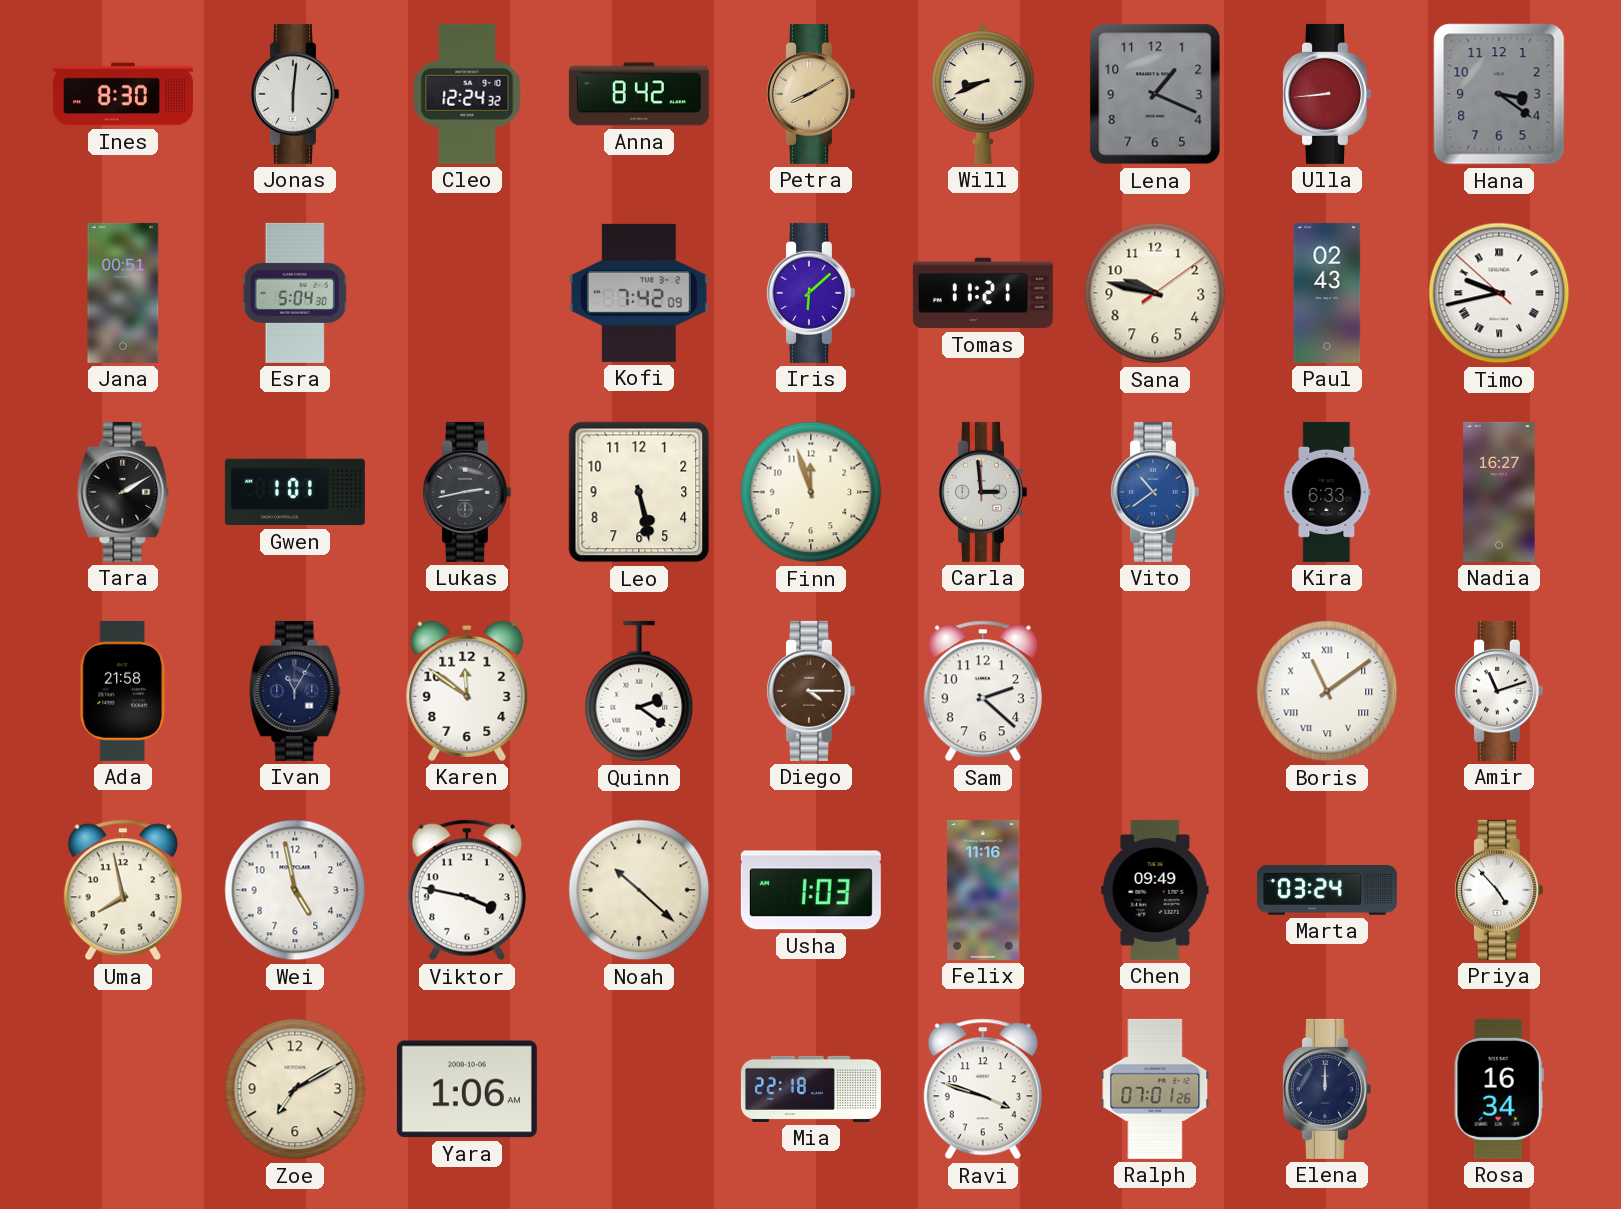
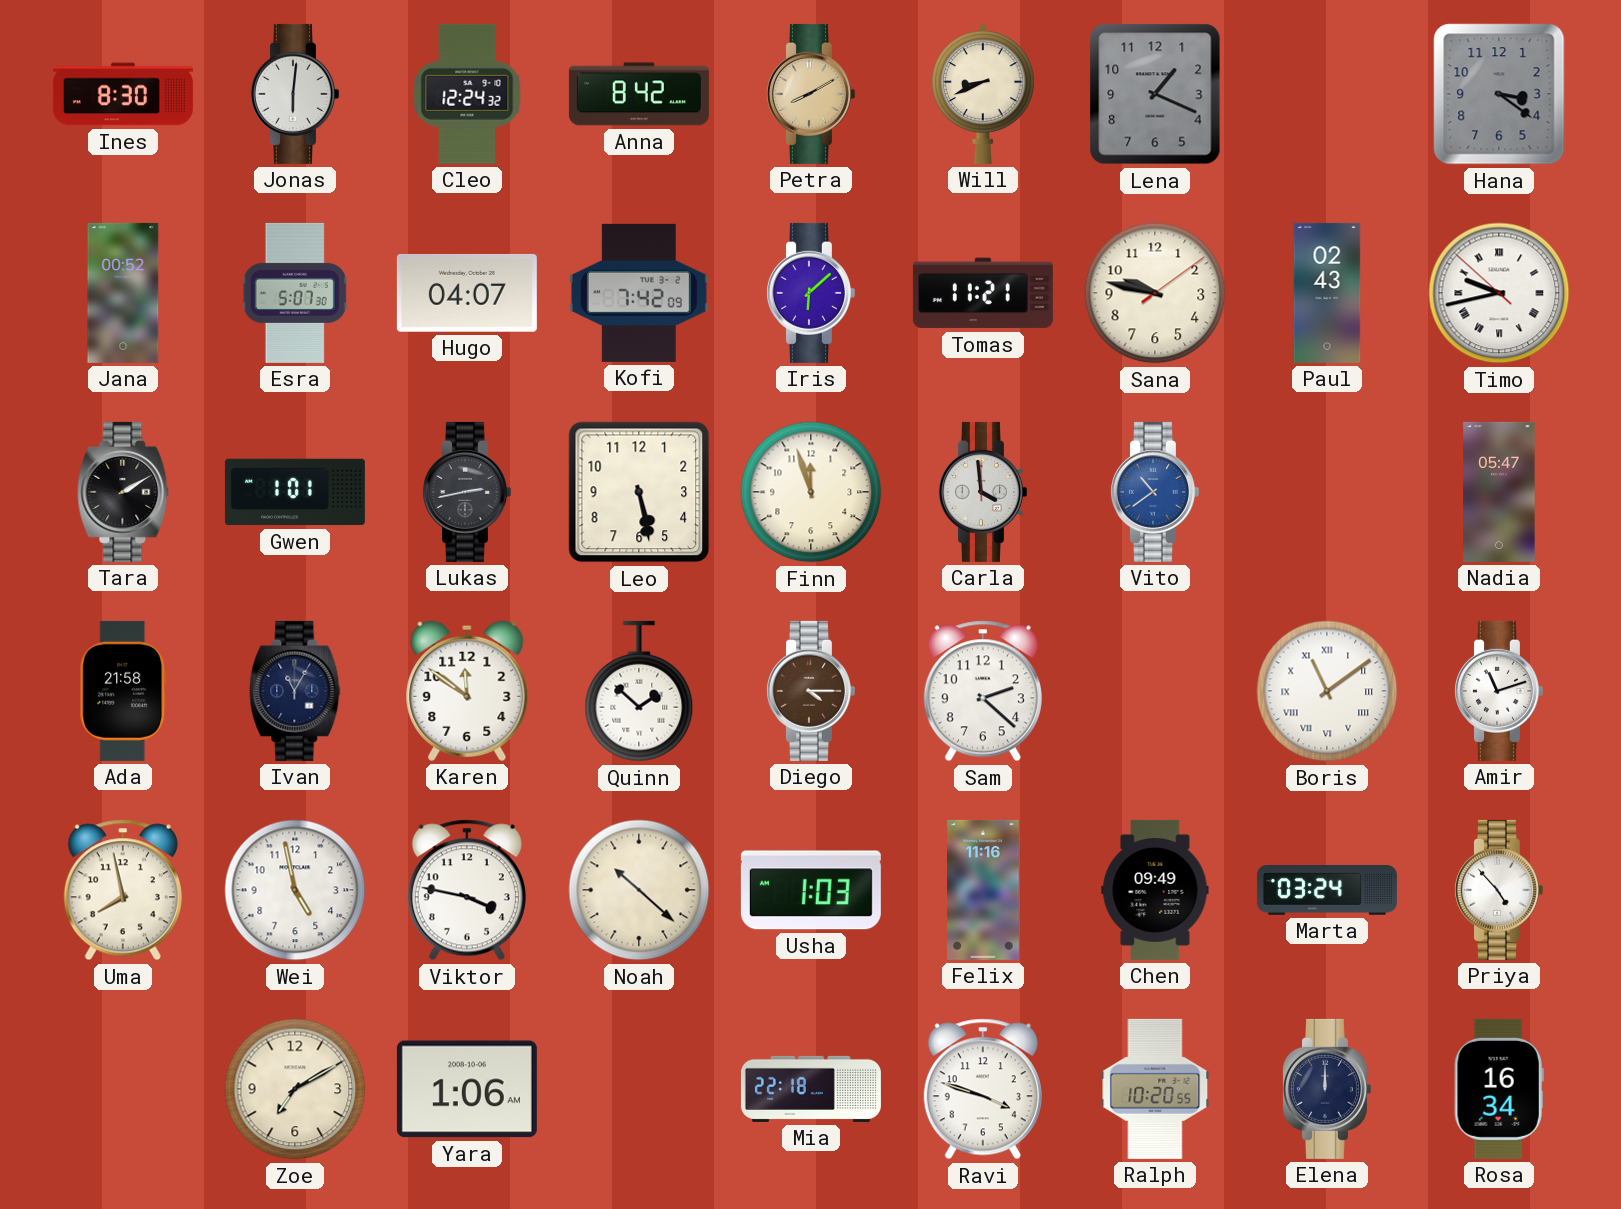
Ulla: 8:44 -> none (1326, 94)
Jana: 00:51 -> 00:52 (123, 293)
Esra: 5:04 -> 5:07 (295, 293)
Hugo: none -> 04:07 (467, 293)
Carla: 2:59 -> 3:59 (982, 492)
Kira: 6:33 -> none (1327, 492)
Nadia: 16:27 -> 05:47 (1499, 492)
Quinn: 2:21 -> 1:52 (639, 691)
Ralph: 07:01 -> 10:20 (1155, 1089)
